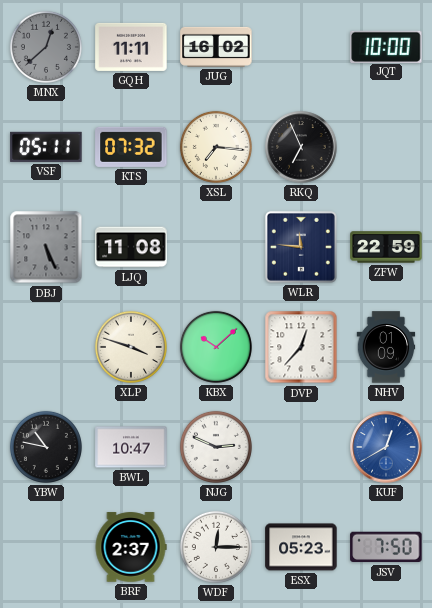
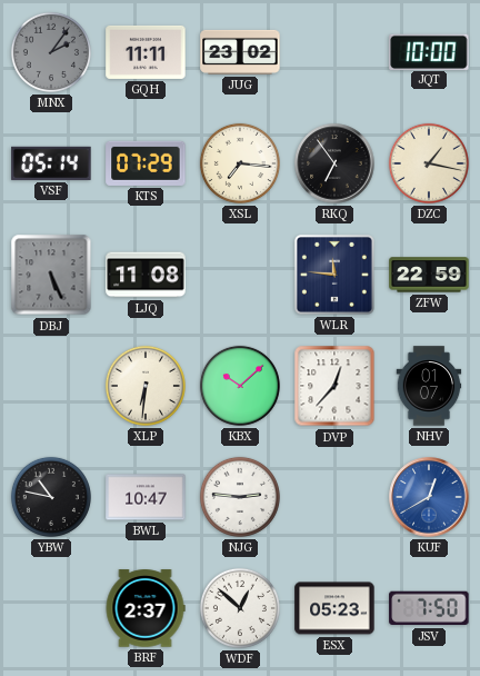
MNX: 12:38 -> 2:06 (51, 52)
JUG: 16:02 -> 23:02 (240, 52)
VSF: 05:11 -> 05:14 (51, 163)
KTS: 07:32 -> 07:29 (146, 163)
RKQ: 6:56 -> 6:54 (334, 163)
DZC: none -> 1:17 (429, 163)
XLP: 3:48 -> 6:31 (146, 386)
NHV: 01:09 -> 01:07 (429, 386)
NJG: 2:49 -> 2:46 (240, 497)
WDF: 12:15 -> 12:52 (240, 608)
